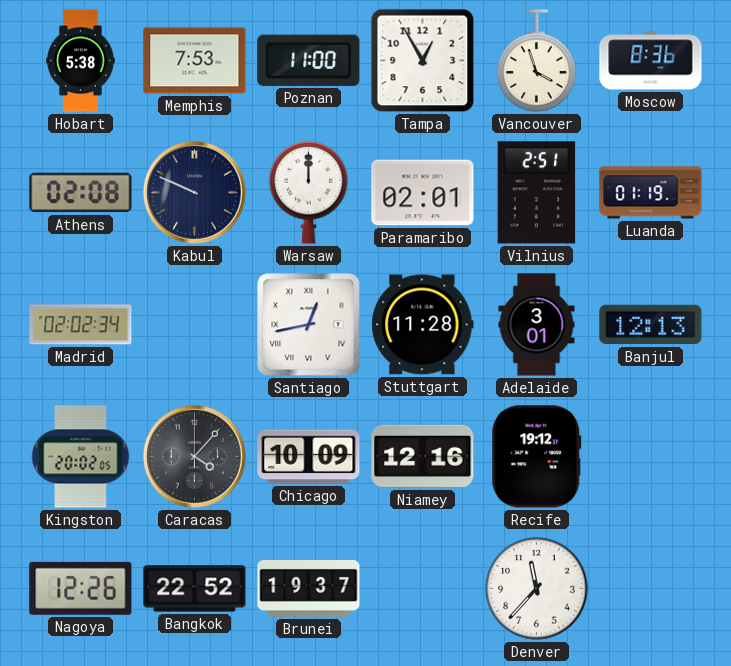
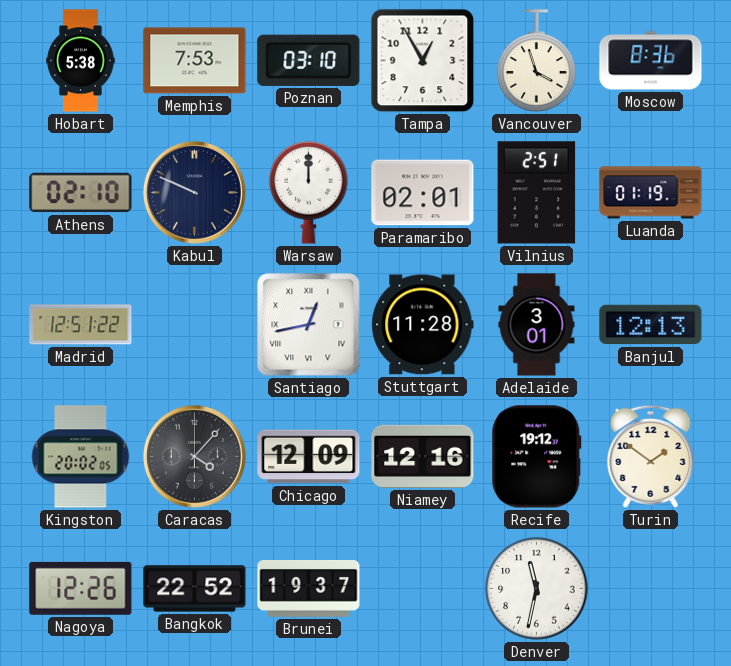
Poznan: 11:00 -> 03:10 (309, 60)
Athens: 02:08 -> 02:10 (81, 193)
Madrid: 02:02 -> 12:51 (81, 325)
Chicago: 10:09 -> 12:09 (309, 457)
Turin: none -> 1:51 (651, 456)
Denver: 11:37 -> 11:32 (537, 589)
